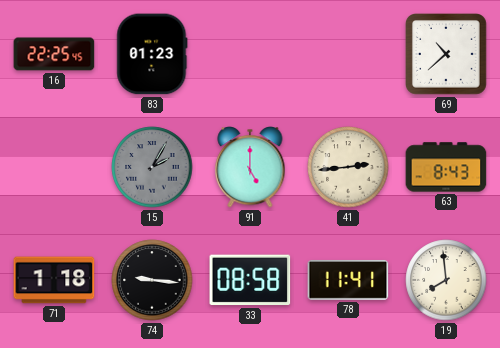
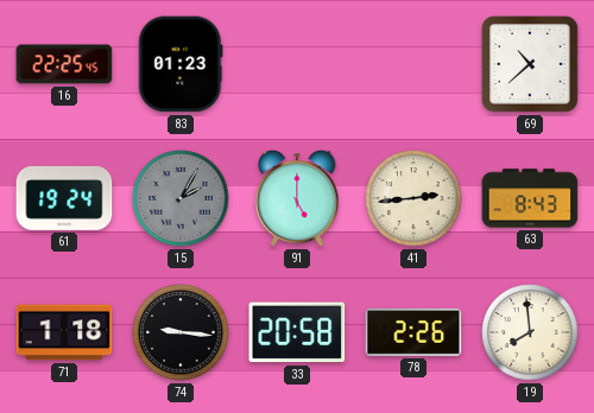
61: none -> 19:24 (64, 198)
33: 08:58 -> 20:58 (297, 332)
78: 11:41 -> 2:26 (413, 332)
